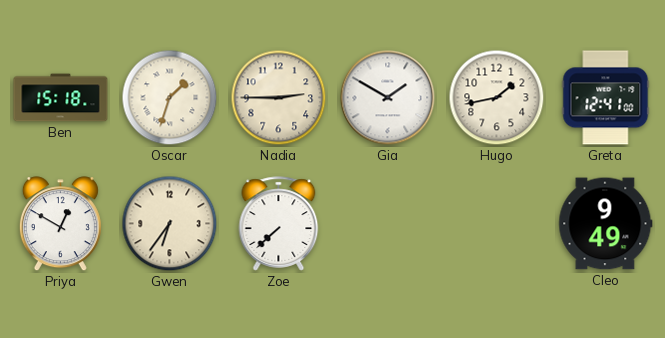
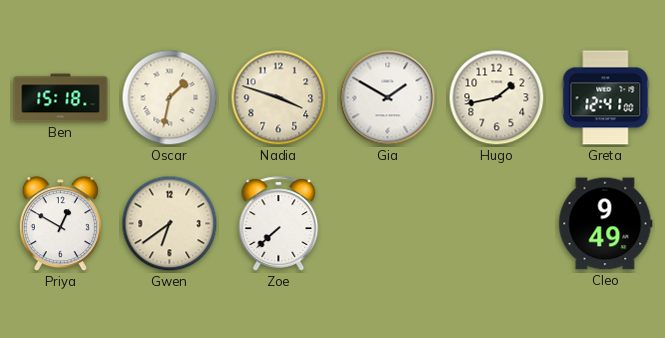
Oscar: 1:33 -> 1:32 (170, 98)
Nadia: 2:45 -> 3:48 (279, 98)
Gwen: 6:36 -> 6:39 (170, 224)
